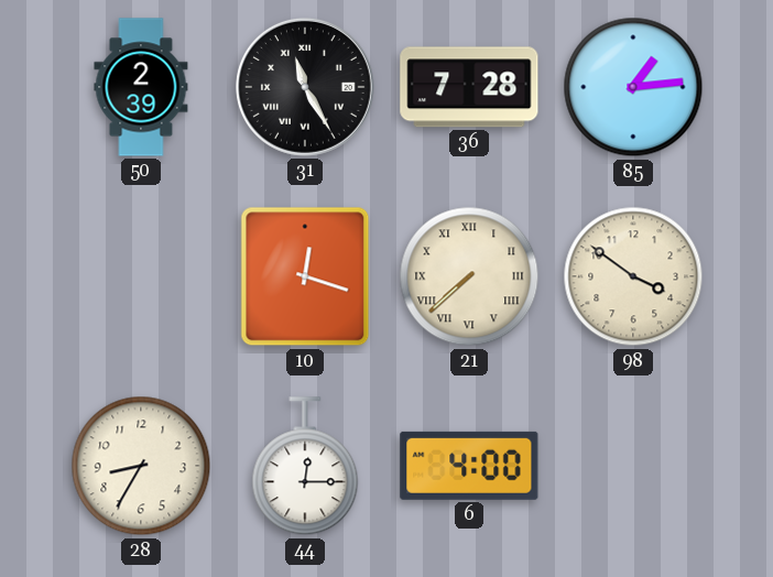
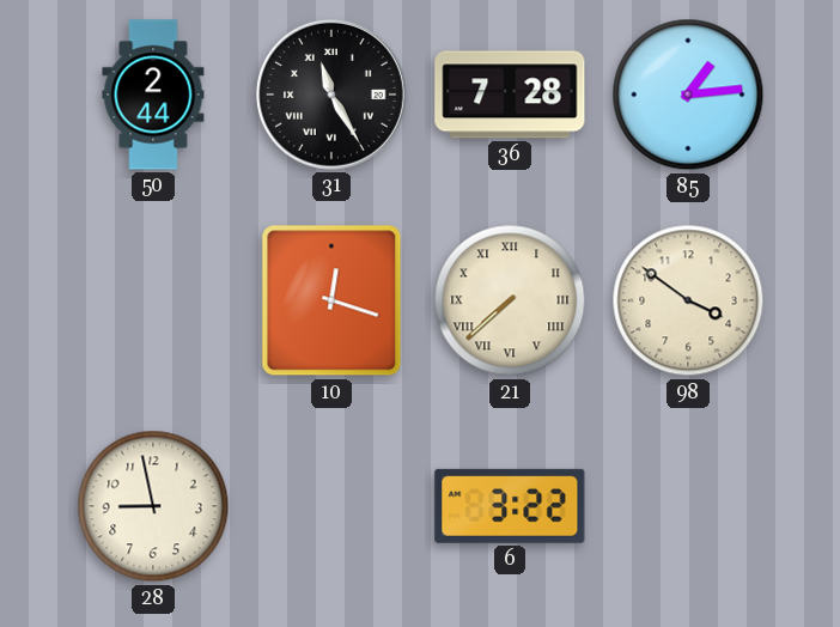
50: 2:39 -> 2:44 (153, 95)
28: 8:35 -> 8:58 (153, 506)
44: 12:15 -> none (305, 467)
6: 4:00 -> 3:22 (510, 506)
